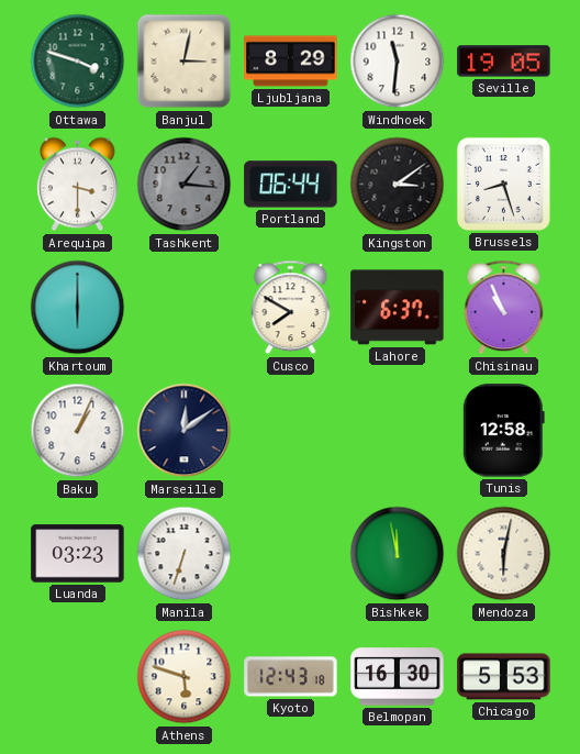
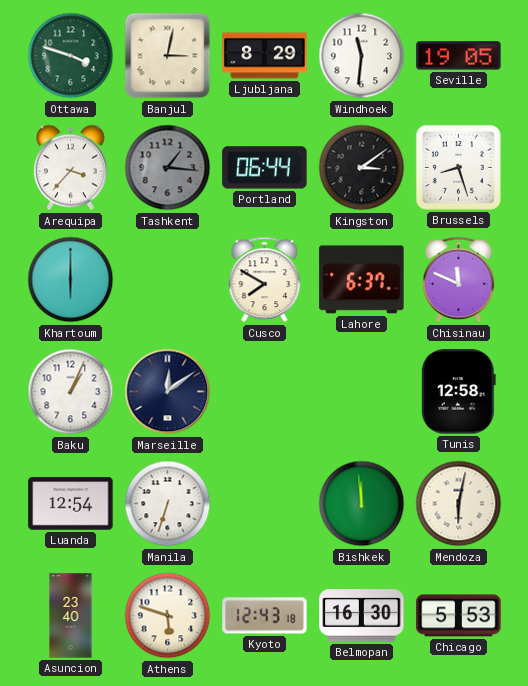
Arequipa: 3:30 -> 3:37 (71, 168)
Chisinau: 10:56 -> 11:49 (459, 280)
Luanda: 03:23 -> 12:54 (71, 504)
Bishkek: 11:58 -> 11:59 (362, 504)
Asuncion: none -> 23:40 (71, 616)
